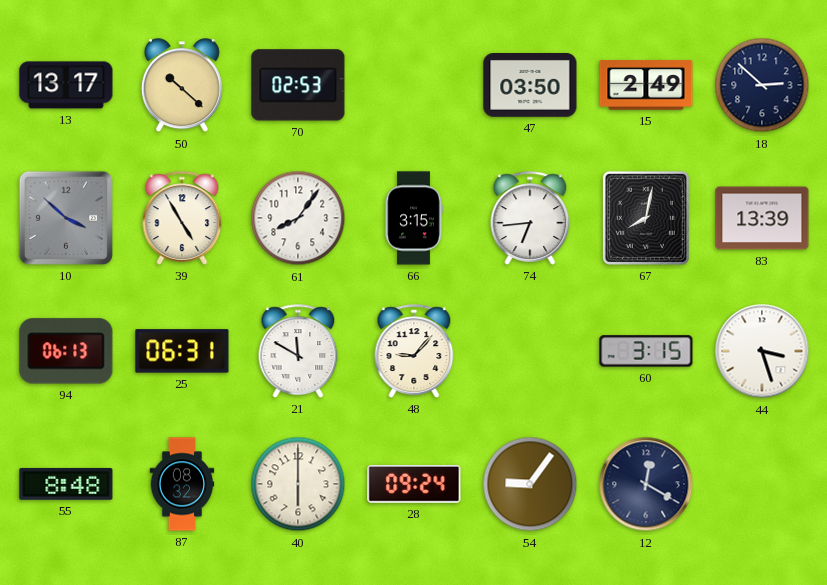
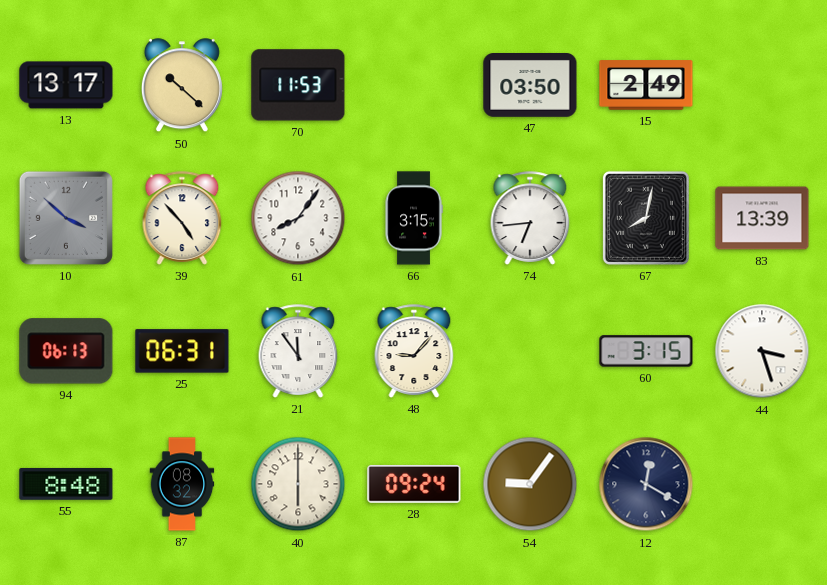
70: 02:53 -> 11:53 (298, 85)
18: 2:52 -> none (762, 85)
39: 4:55 -> 4:53 (182, 218)
21: 11:50 -> 11:54 (298, 351)
